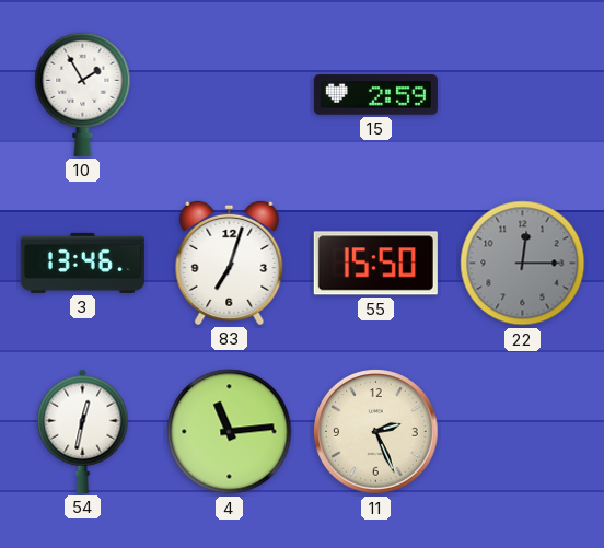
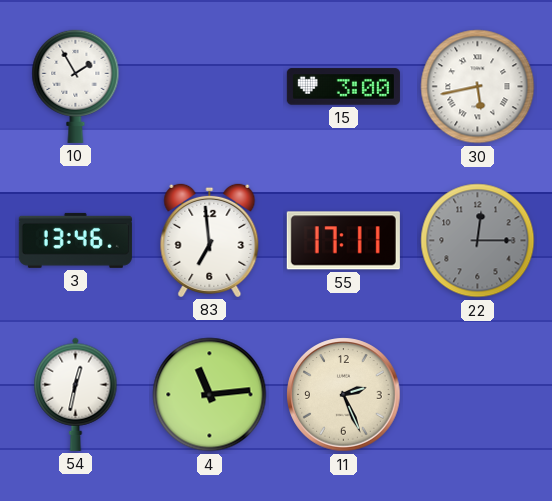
15: 2:59 -> 3:00 (343, 87)
30: none -> 5:43 (478, 87)
83: 7:03 -> 6:59 (210, 240)
55: 15:50 -> 17:11 (343, 241)
